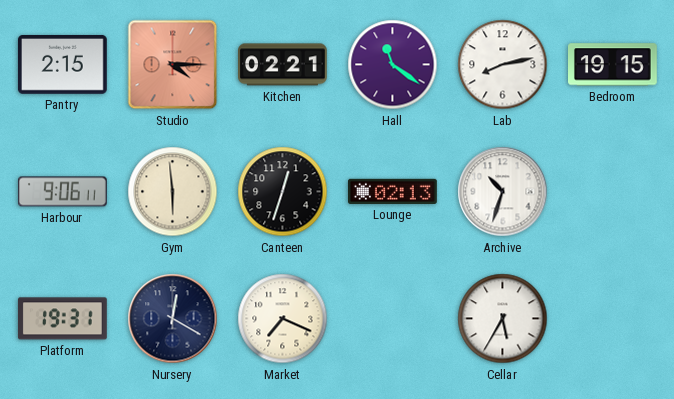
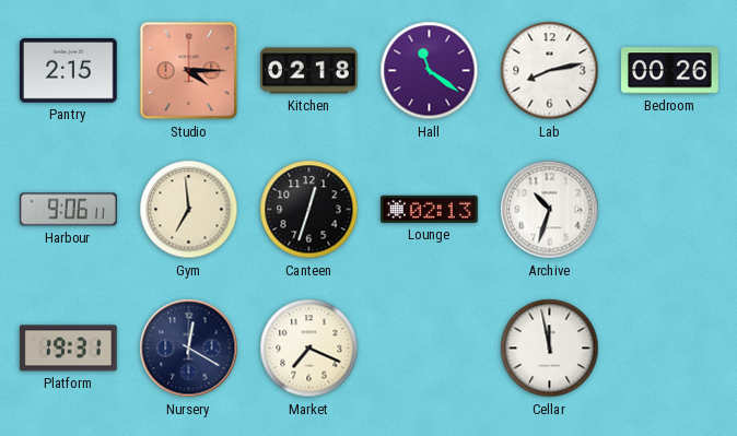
Kitchen: 02:21 -> 02:18 (309, 71)
Bedroom: 19:15 -> 00:26 (670, 71)
Gym: 5:59 -> 6:59 (189, 210)
Cellar: 5:35 -> 11:58 (550, 349)
